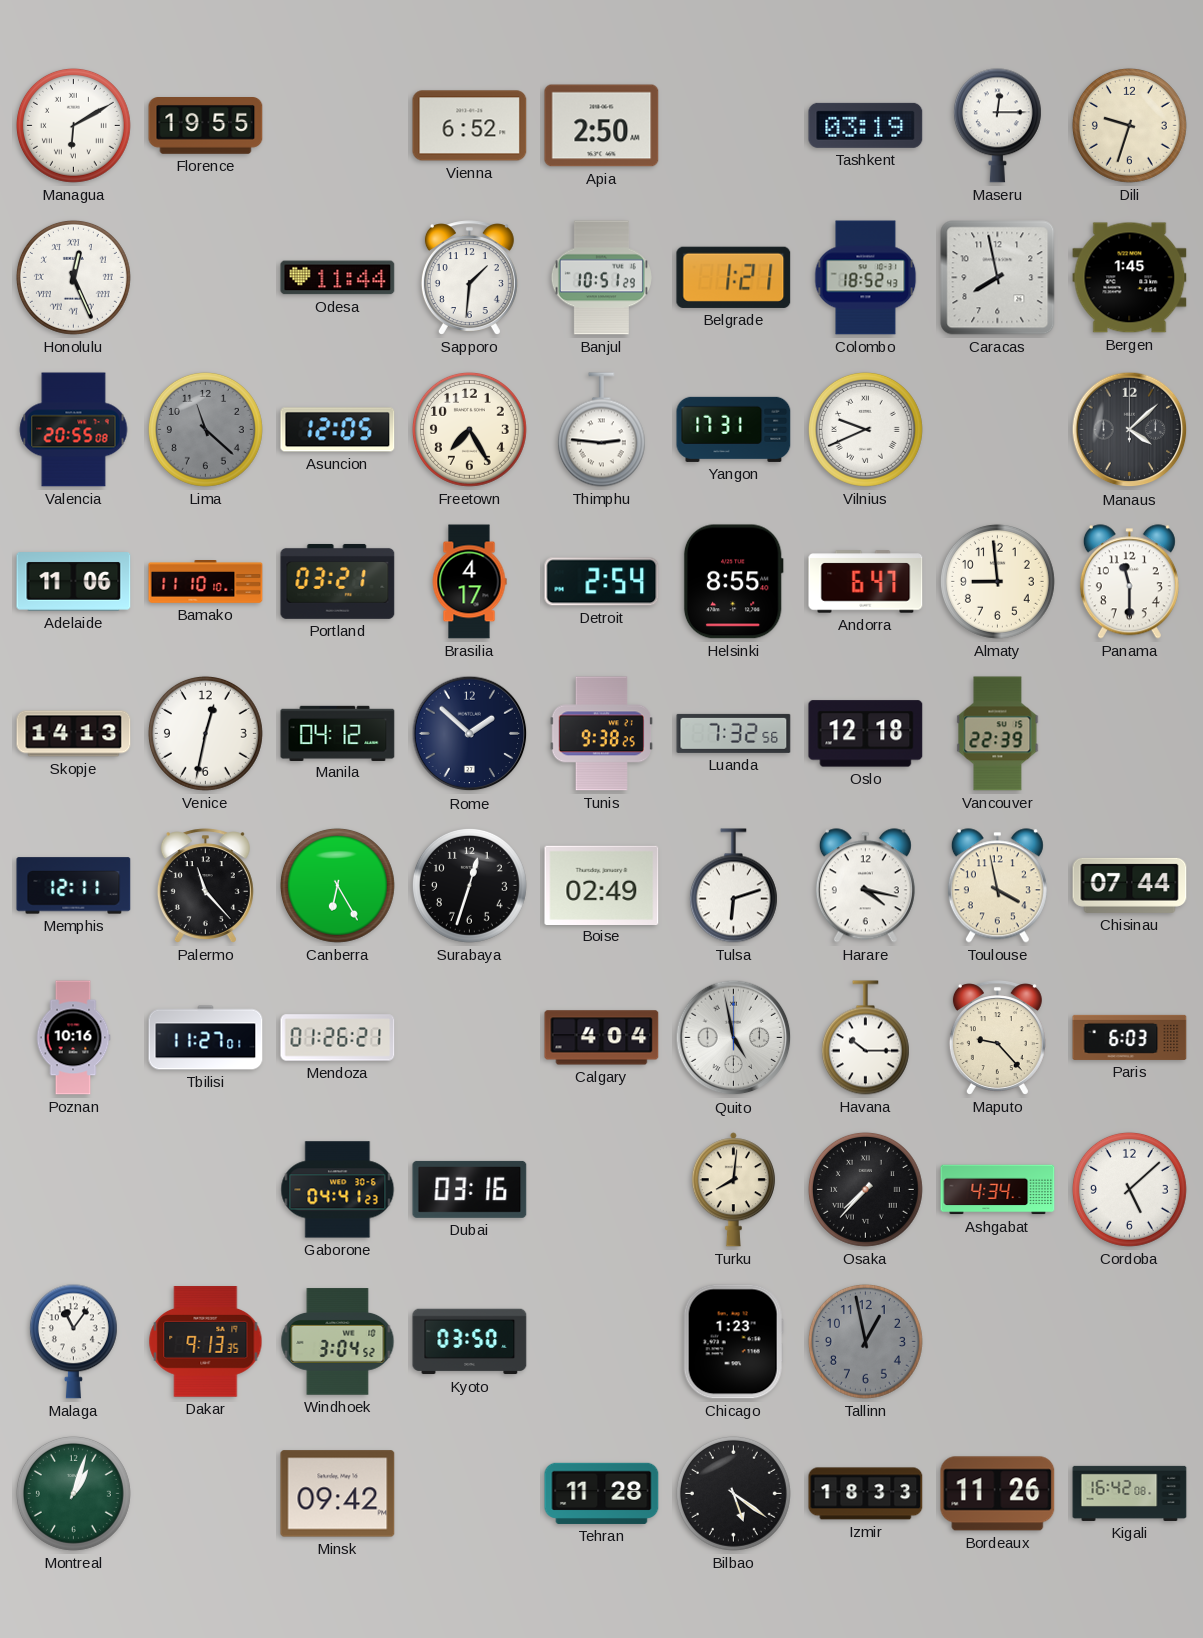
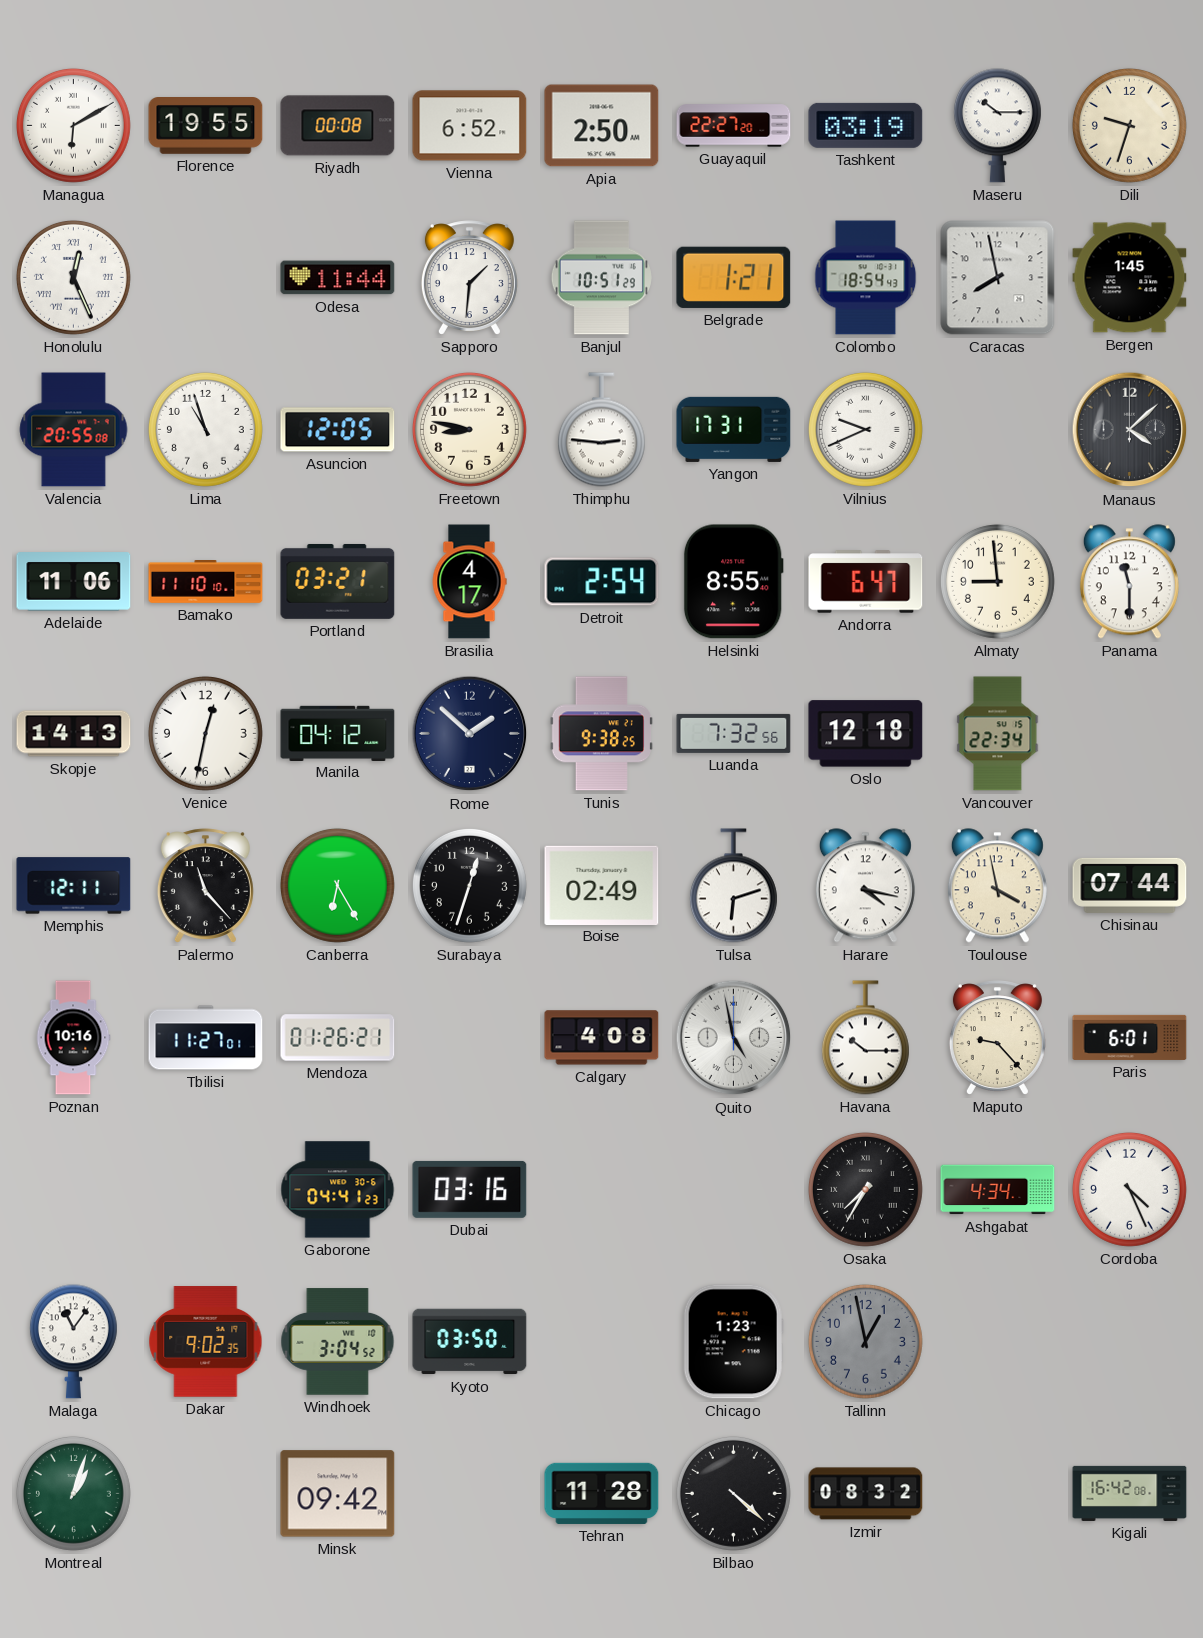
Riyadh: none -> 00:08 (338, 126)
Guayaquil: none -> 22:27 (734, 126)
Maseru: 12:15 -> 10:15 (997, 126)
Colombo: 18:52 -> 18:54 (866, 278)
Lima: 11:22 -> 10:57 (205, 429)
Lima dial: grey -> white (205, 429)
Freetown: 7:25 -> 8:47 (469, 429)
Vancouver: 22:39 -> 22:34 (998, 734)
Calgary: 4:04 -> 4:08 (602, 1038)
Paris: 6:03 -> 6:01 (1130, 1037)
Turku: 8:01 -> none (733, 1190)
Osaka: 7:37 -> 7:35 (865, 1189)
Cordoba: 5:08 -> 4:26 (1129, 1189)
Dakar: 9:13 -> 9:02 (206, 1342)
Bilbao: 5:21 -> 4:22 (733, 1493)
Izmir: 18:33 -> 08:32 (866, 1494)
Bordeaux: 11:26 -> none (998, 1494)
